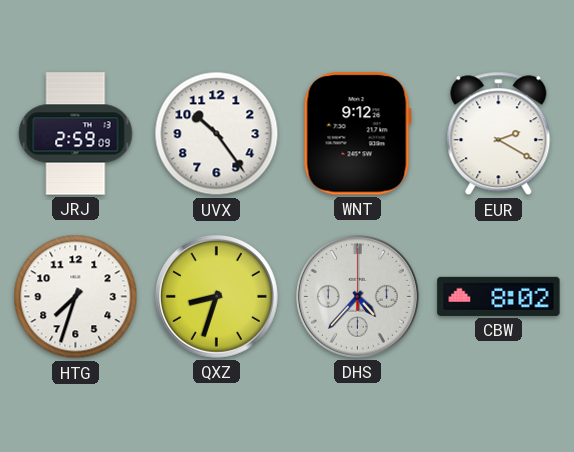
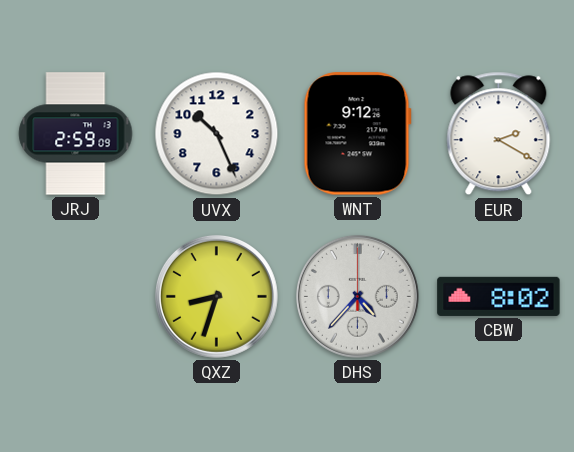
UVX: 10:24 -> 10:26 (217, 134)
HTG: 7:33 -> none (76, 297)
